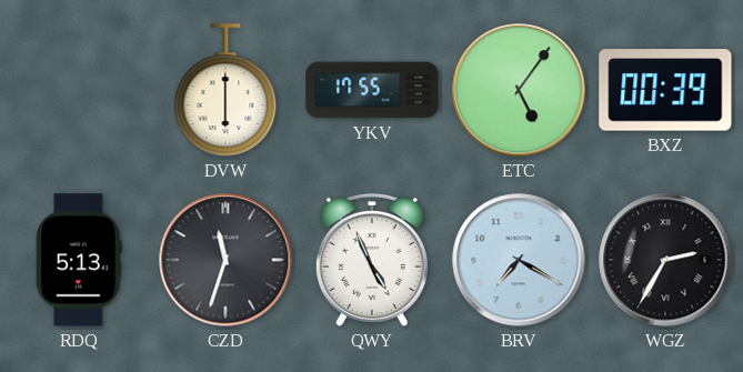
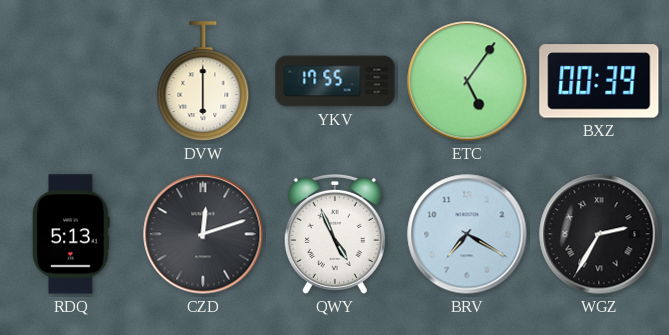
CZD: 11:33 -> 12:12 (203, 234)
